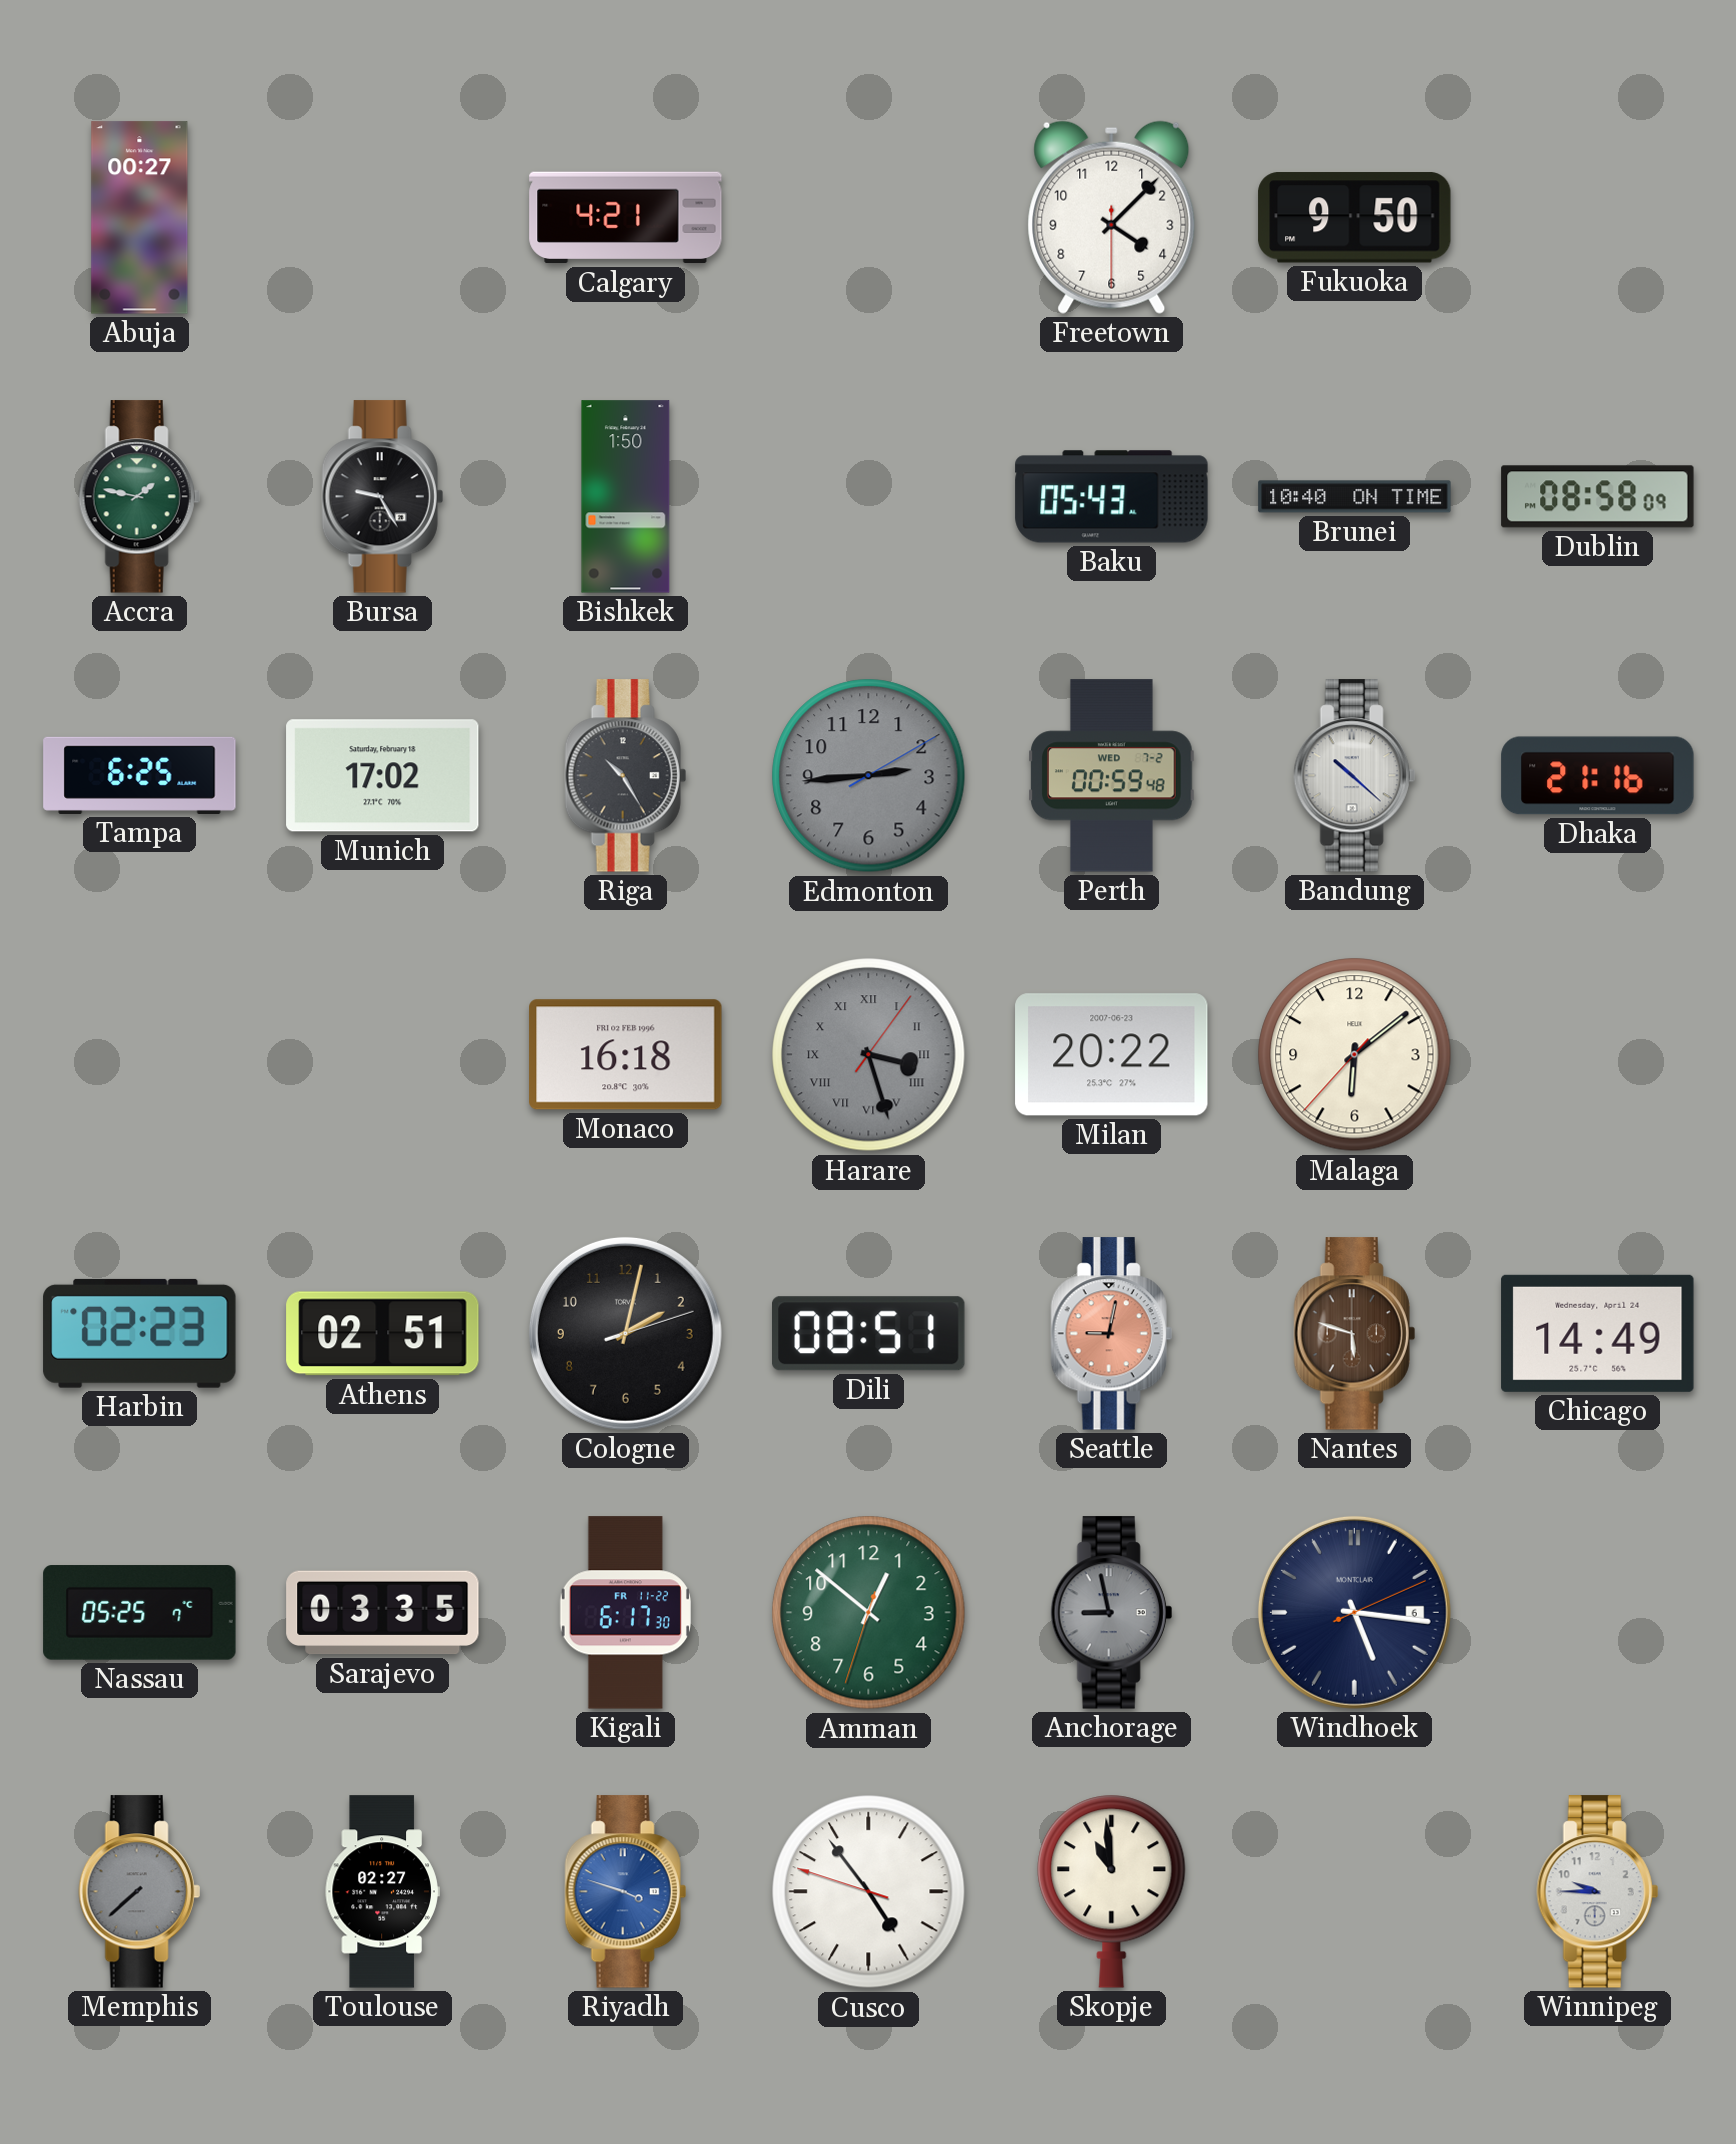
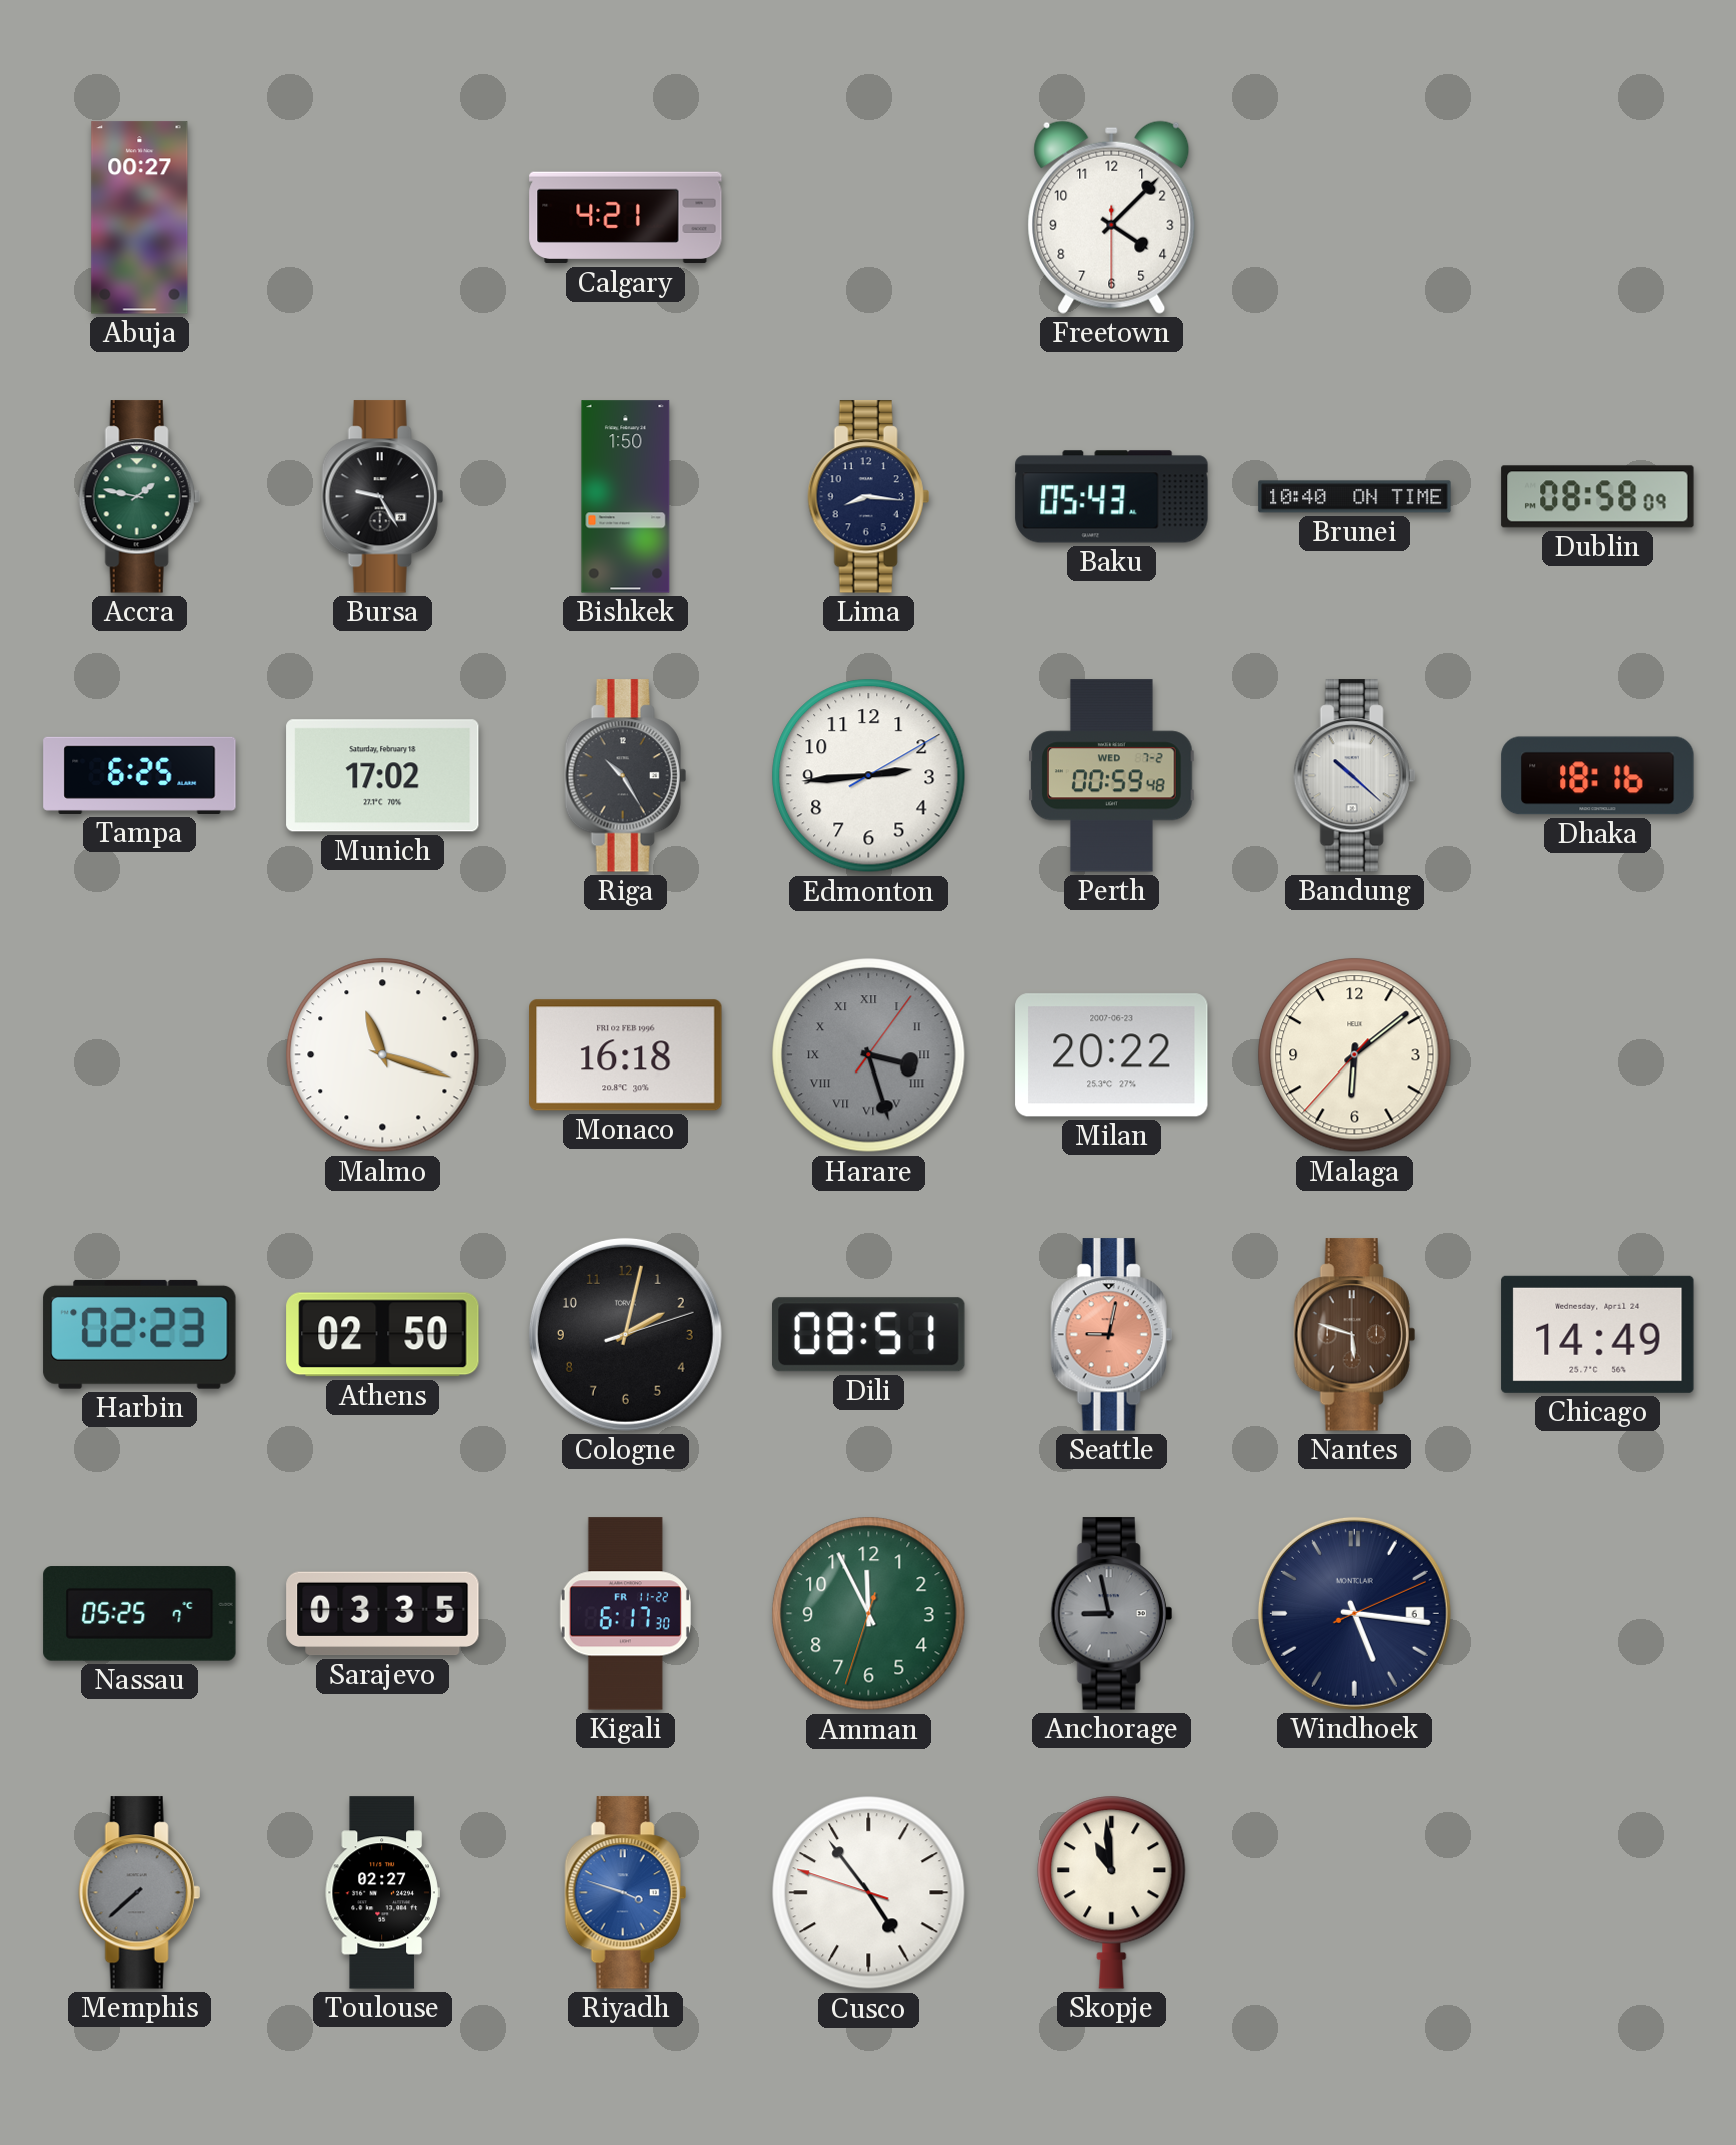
Fukuoka: 9:50 -> none (1355, 218)
Lima: none -> 8:16 (868, 497)
Edmonton dial: grey -> white (869, 776)
Dhaka: 21:16 -> 18:16 (1598, 776)
Malmo: none -> 11:18 (383, 1055)
Athens: 02:51 -> 02:50 (383, 1335)
Amman: 12:51 -> 11:55 (869, 1614)
Winnipeg: 9:45 -> none (1597, 1892)
